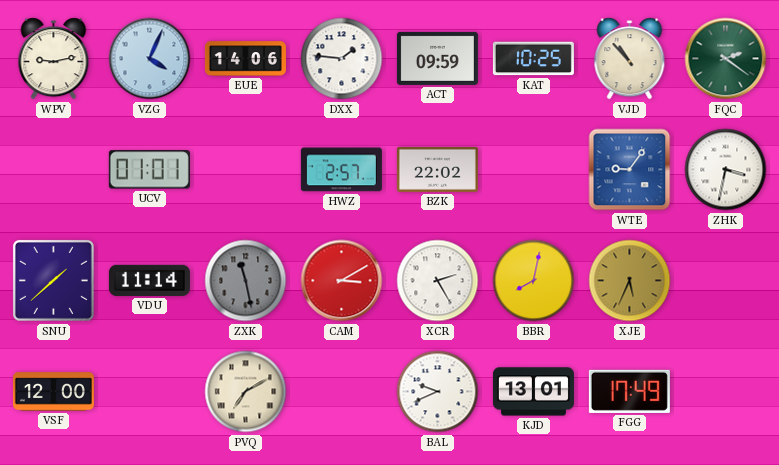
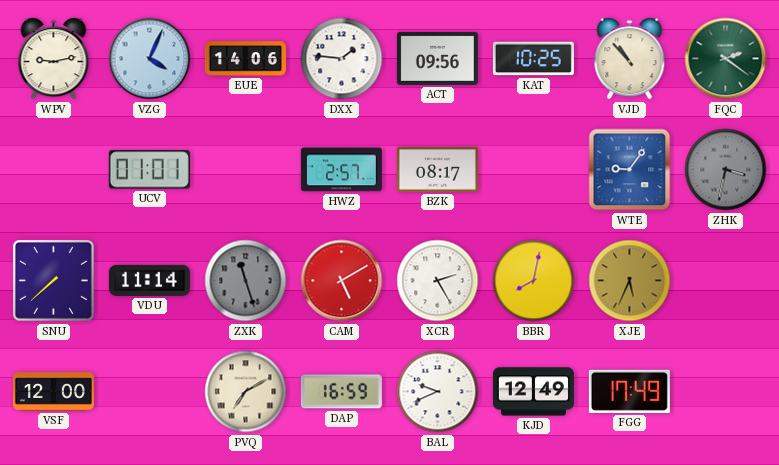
ACT: 09:59 -> 09:56 (437, 58)
BZK: 22:02 -> 08:17 (437, 169)
ZHK dial: white -> grey (726, 170)
SNU: 1:38 -> 7:38 (53, 280)
ZXK: 11:28 -> 11:27 (246, 281)
CAM: 3:10 -> 5:10 (342, 281)
DAP: none -> 16:59 (341, 392)
KJD: 13:01 -> 12:49 (533, 392)
